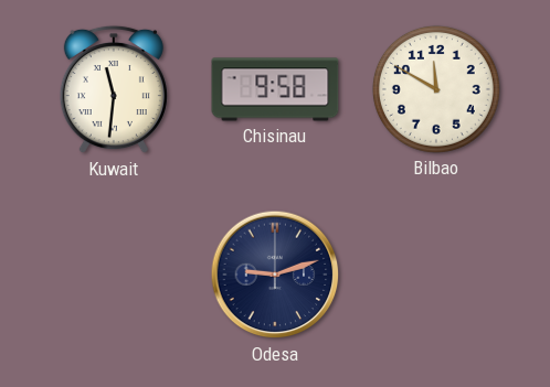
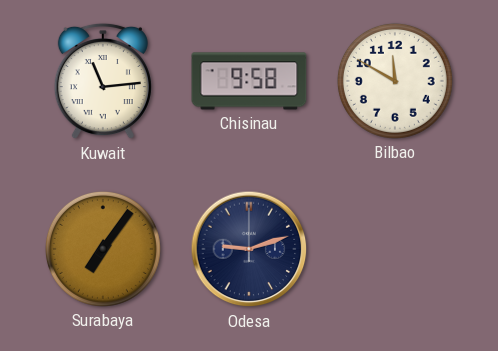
Kuwait: 11:31 -> 11:14 (103, 81)
Surabaya: none -> 7:06 (103, 249)
